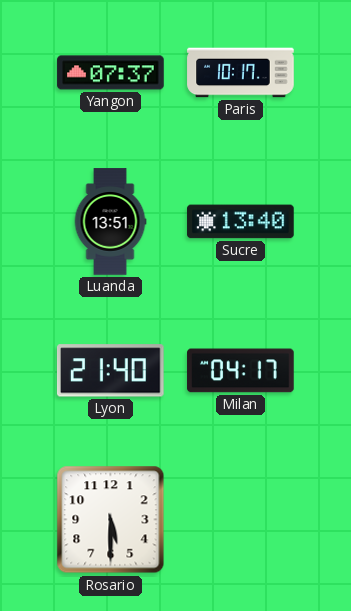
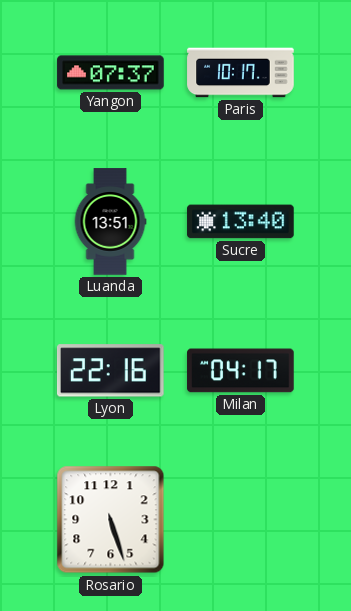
Lyon: 21:40 -> 22:16 (110, 371)
Rosario: 5:30 -> 5:27 (111, 520)
